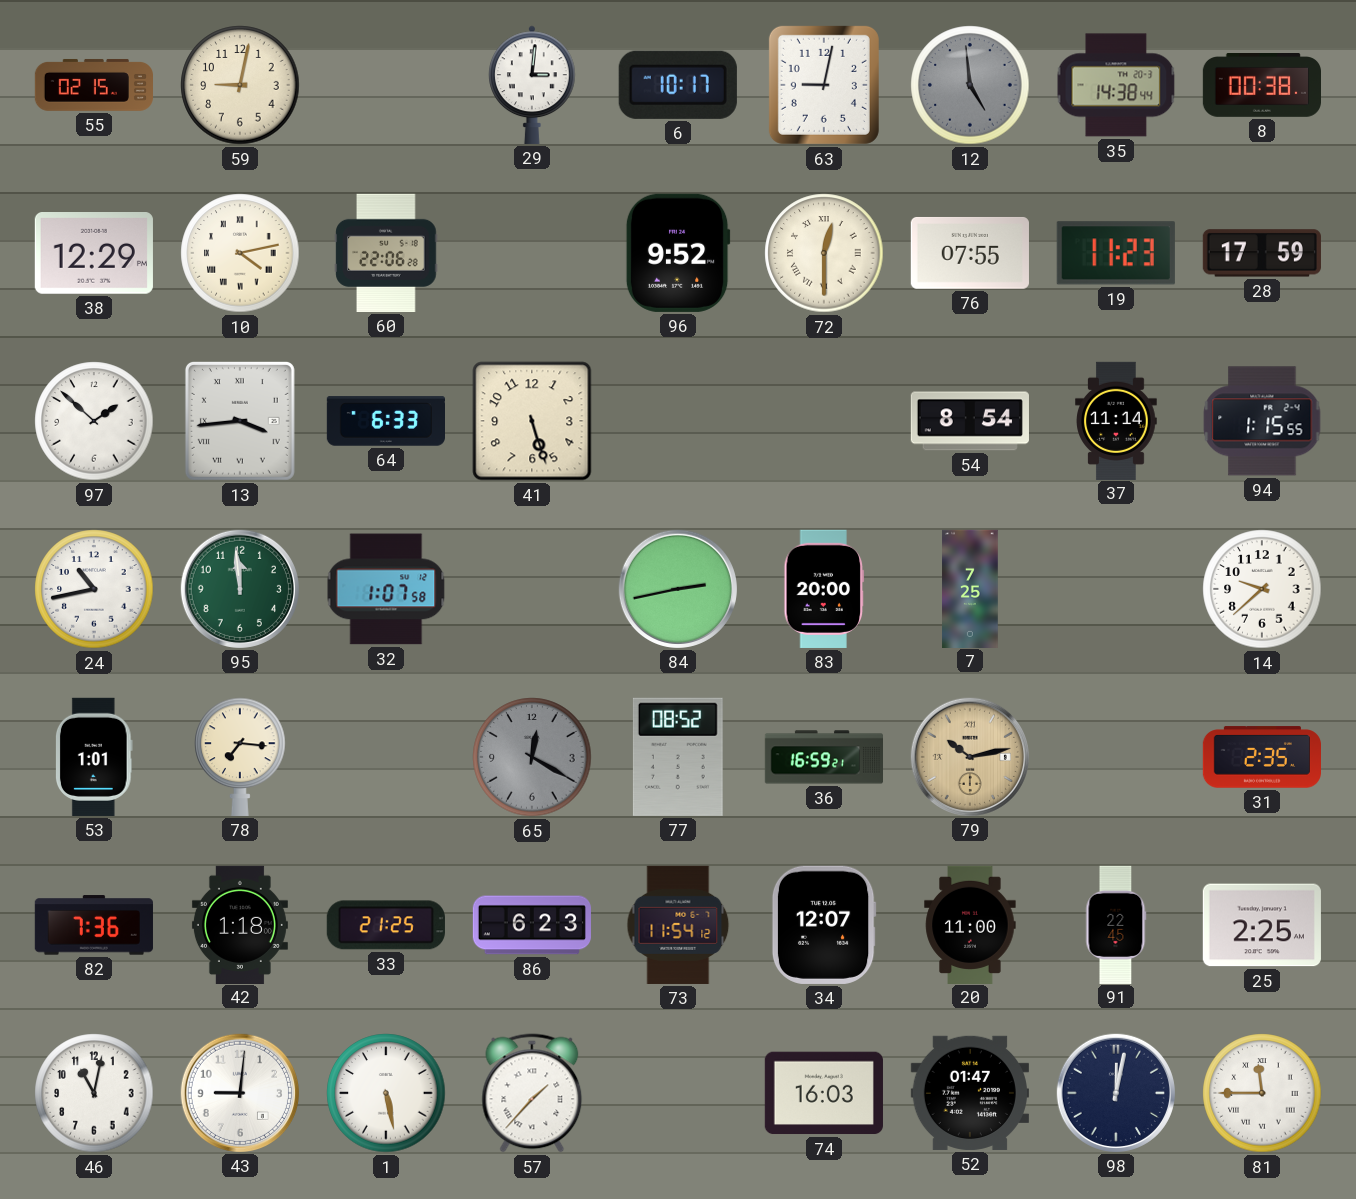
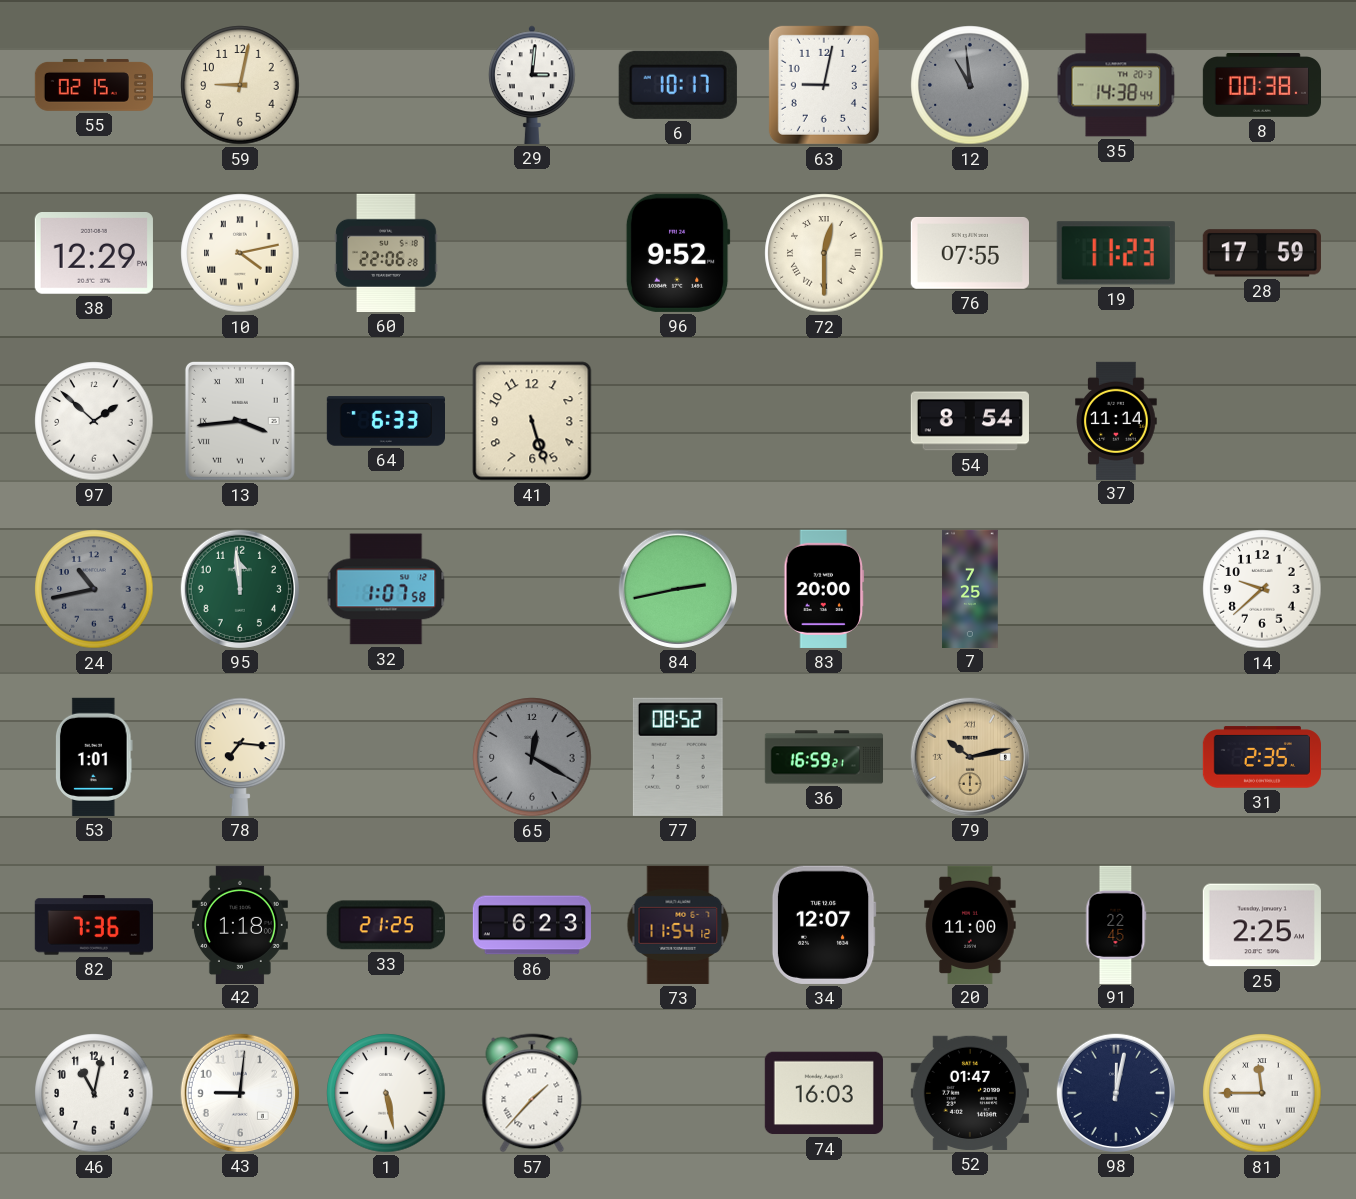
12: 4:59 -> 10:59 (970, 85)
94: 1:15 -> none (1262, 421)
24 dial: white -> grey (94, 589)
